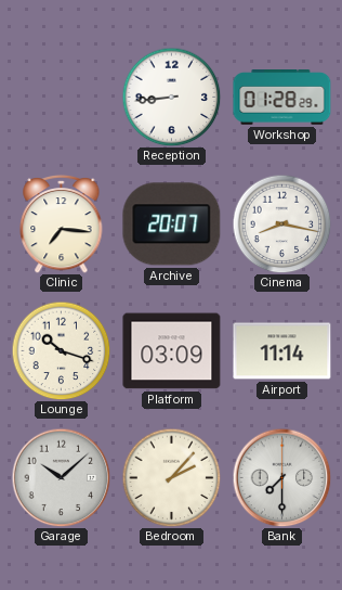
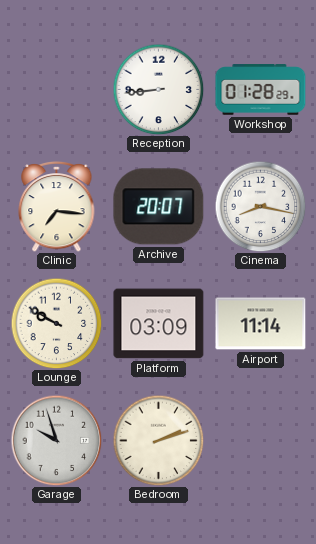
Lounge: 10:18 -> 9:50 (56, 323)
Garage: 10:08 -> 9:57 (56, 440)
Bedroom: 2:07 -> 2:12 (158, 440)
Bank: 7:30 -> none (281, 477)
